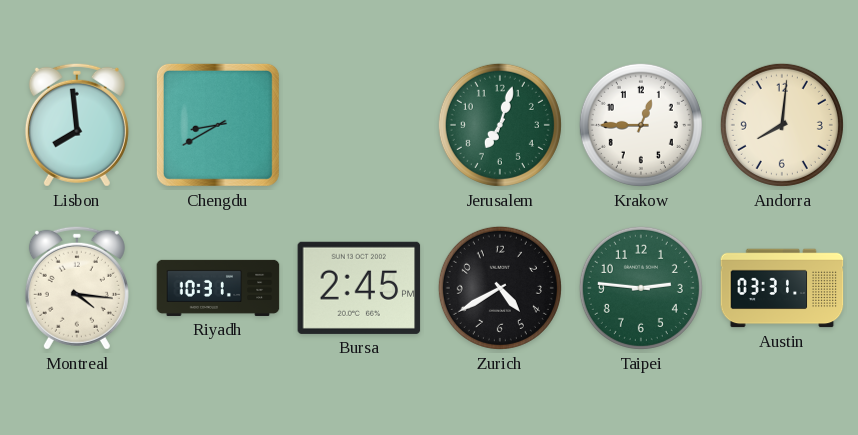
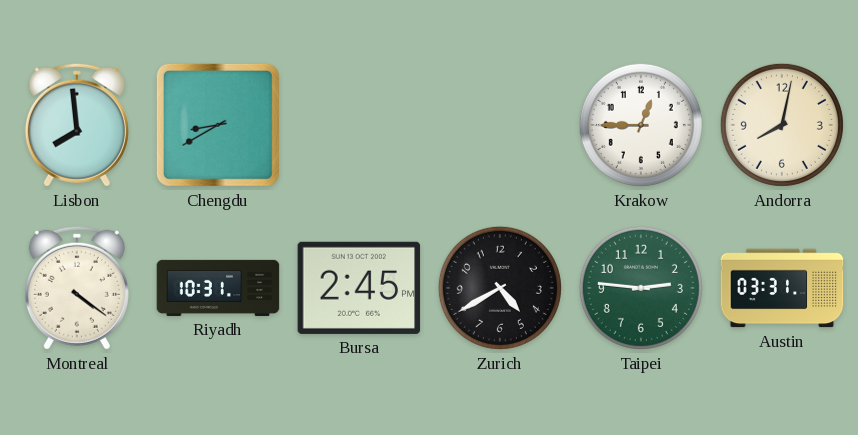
Jerusalem: 7:03 -> none (500, 125)
Andorra: 8:01 -> 8:02 (782, 125)
Montreal: 4:16 -> 4:21 (77, 288)
